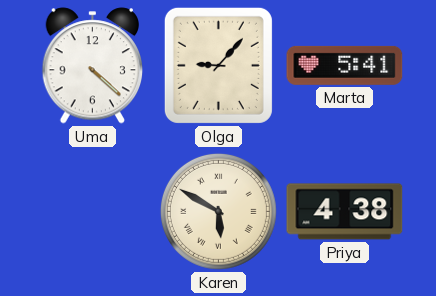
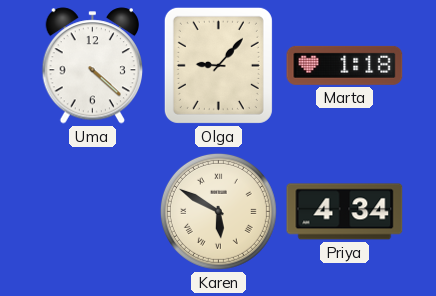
Marta: 5:41 -> 1:18 (345, 65)
Priya: 4:38 -> 4:34 (345, 212)
